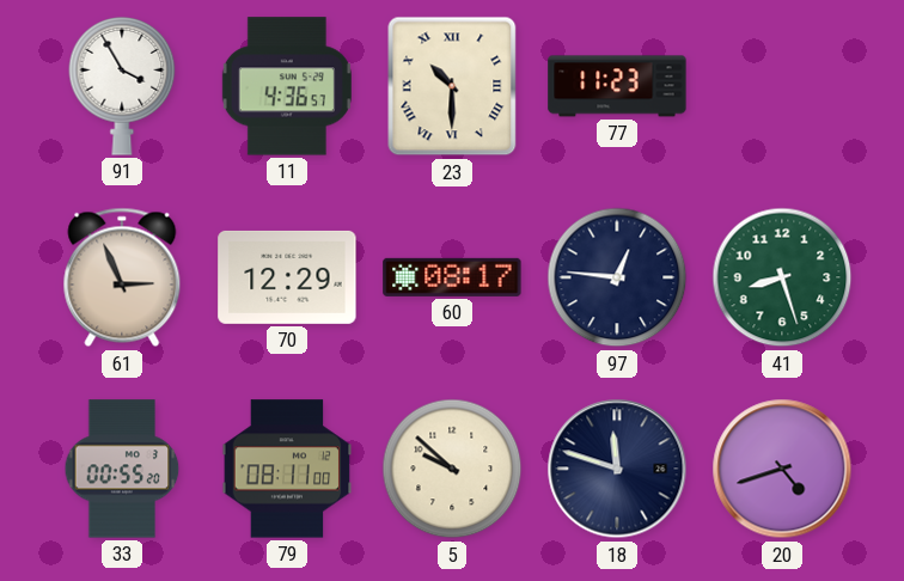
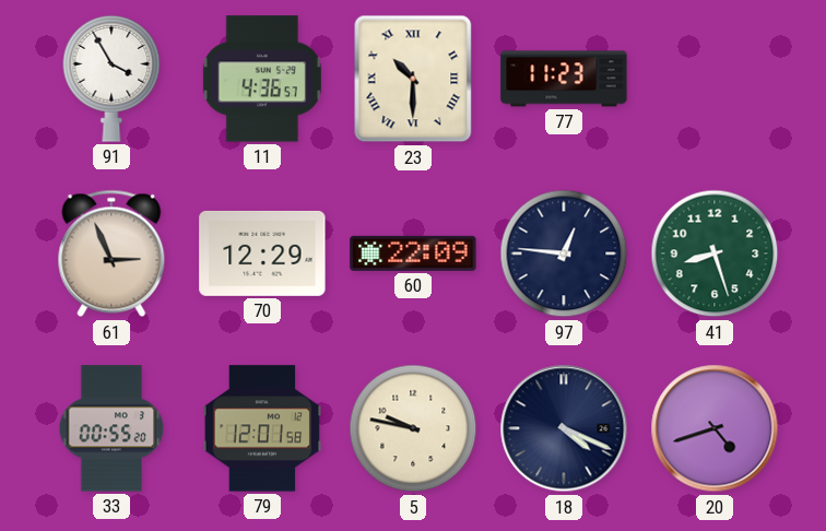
60: 08:17 -> 22:09 (413, 253)
79: 08:11 -> 12:01 (262, 428)
5: 9:52 -> 9:47 (413, 428)
18: 11:48 -> 4:19 (564, 428)
